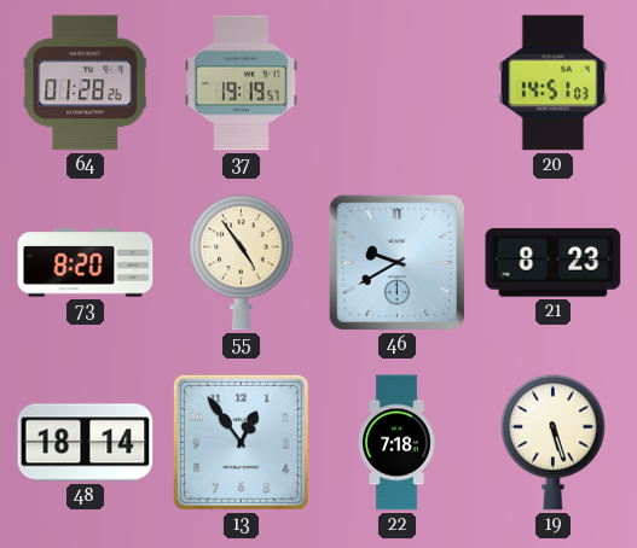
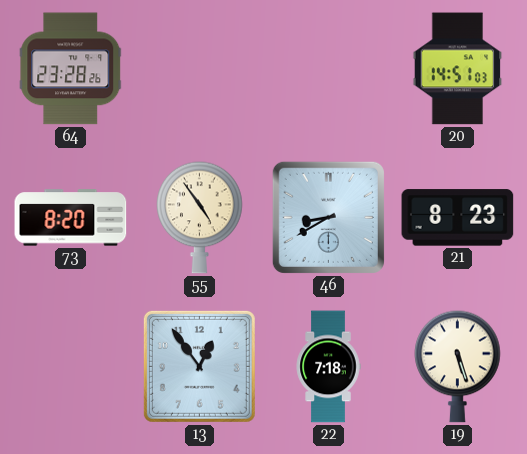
64: 01:28 -> 23:28 (71, 69)
37: 19:19 -> none (242, 83)
46: 9:40 -> 8:40 (328, 217)
48: 18:14 -> none (86, 443)
